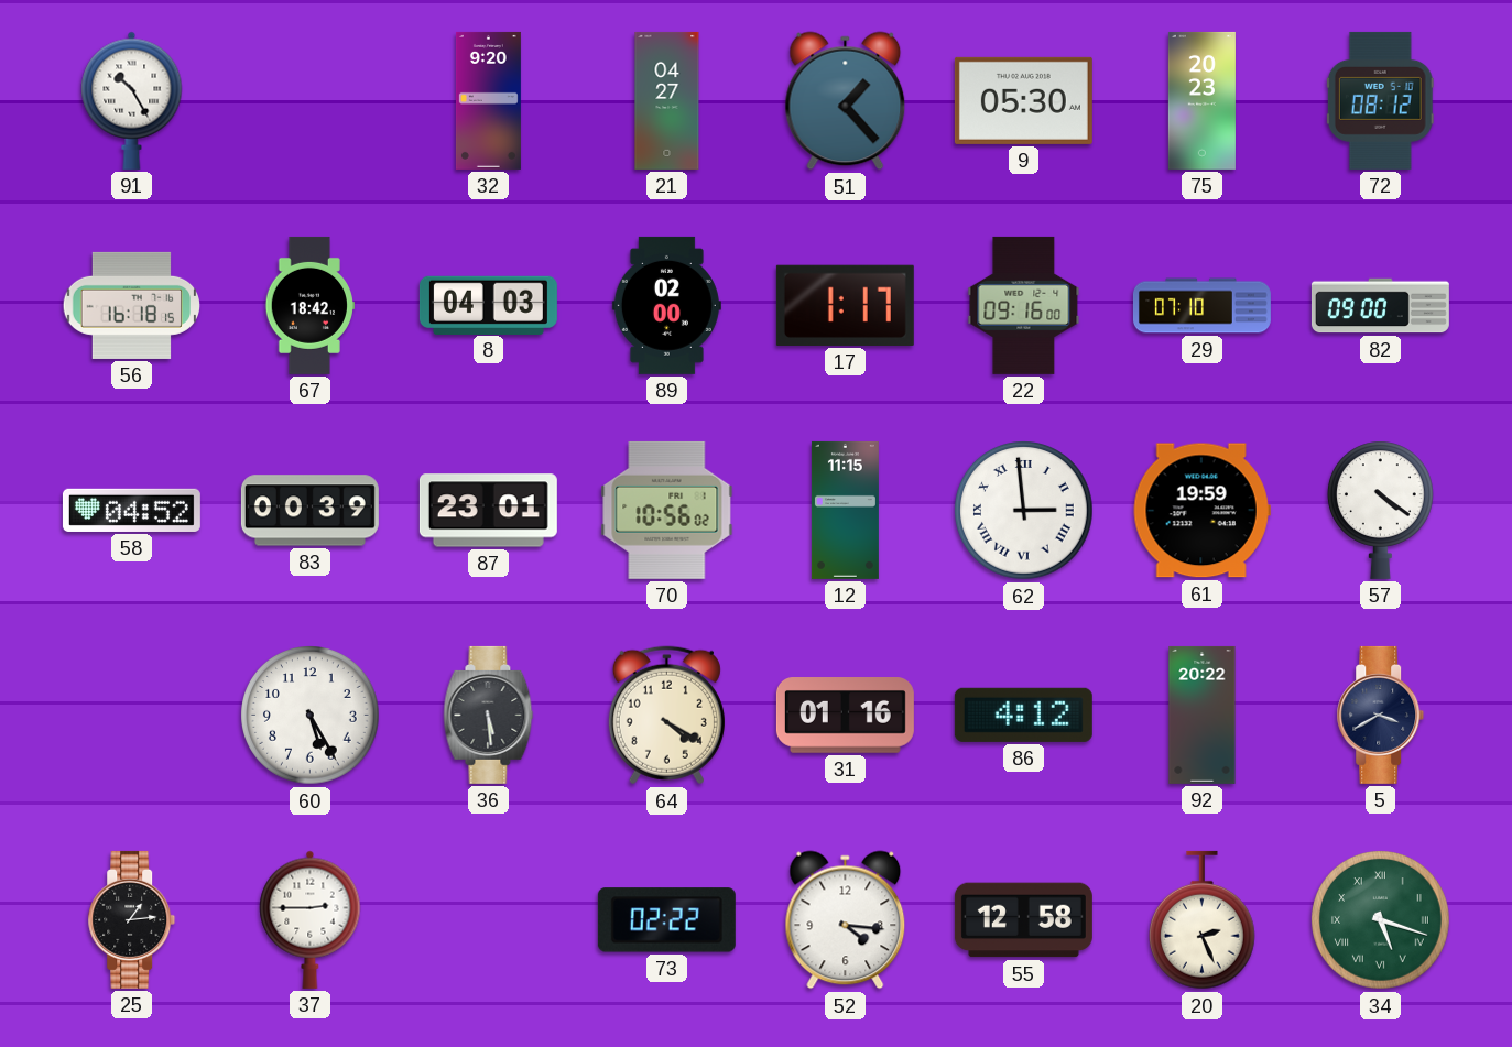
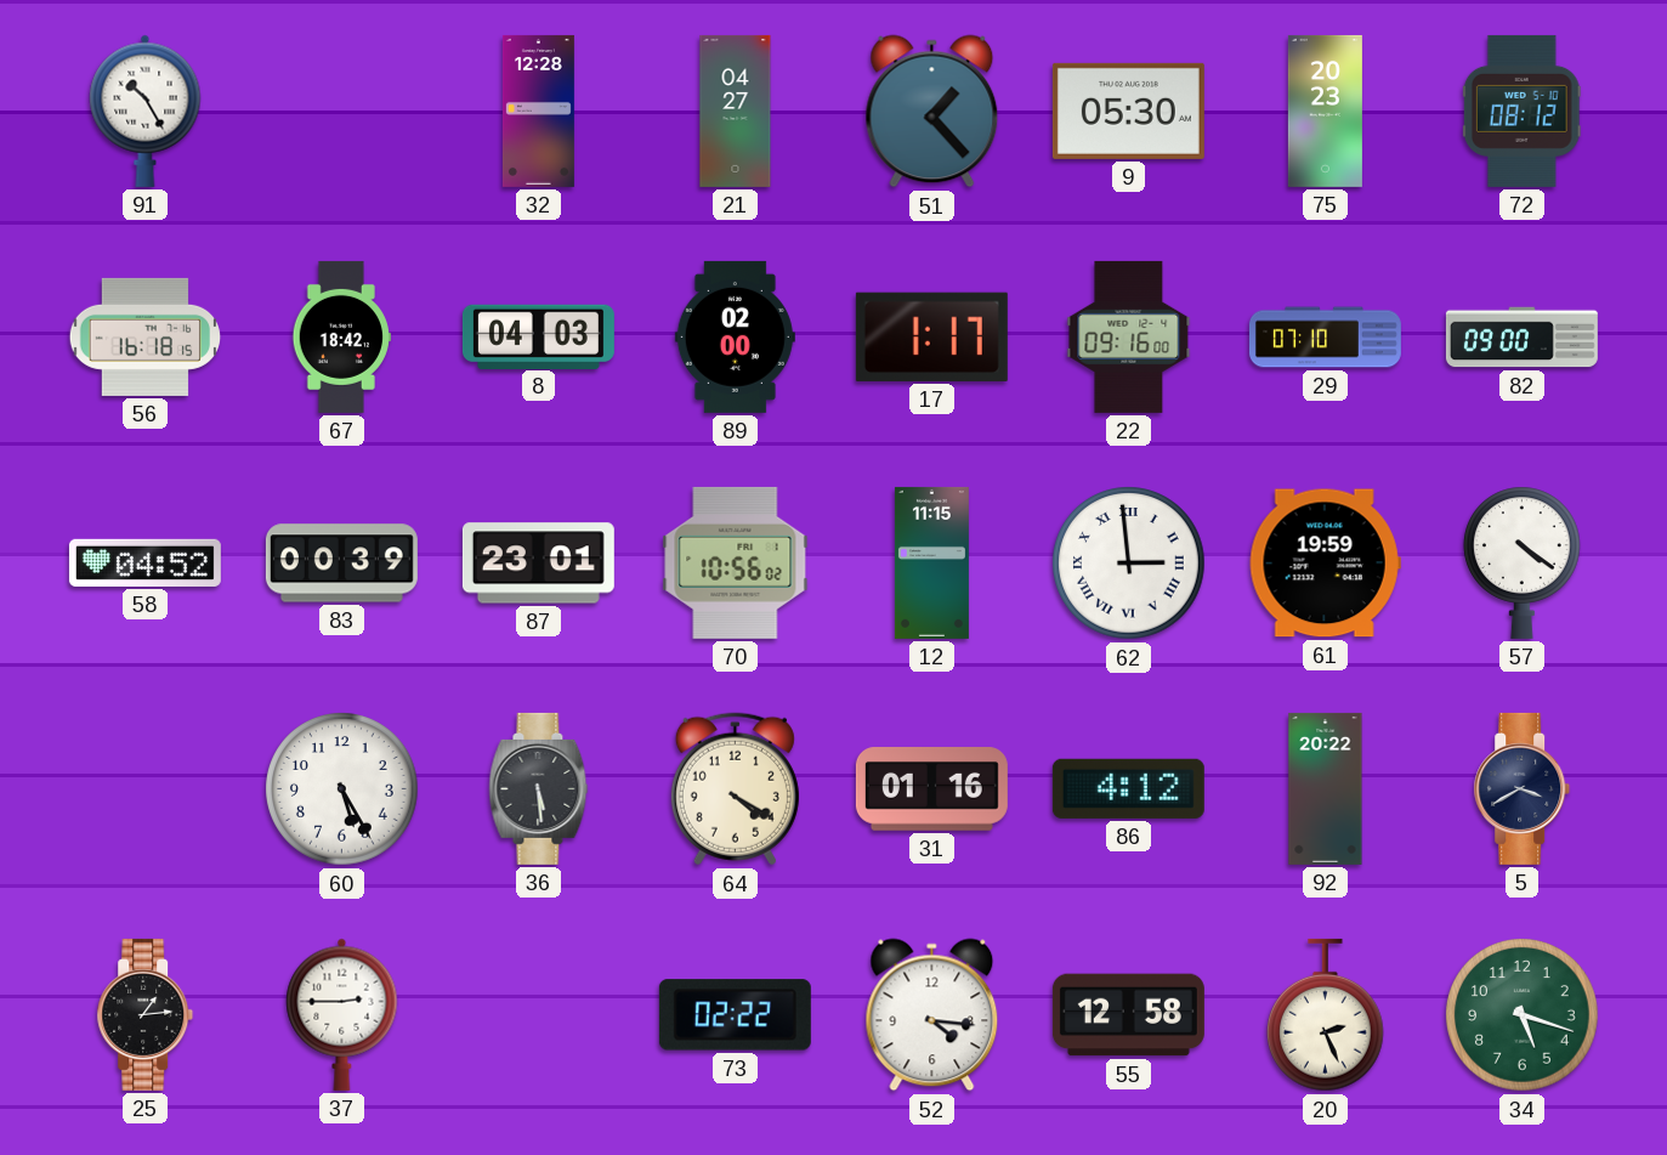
32: 9:20 -> 12:28 (538, 111)
34 numerals: Roman -> Arabic (1523, 1015)
